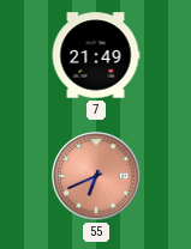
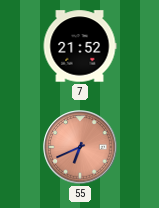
7: 21:49 -> 21:52 (80, 46)
